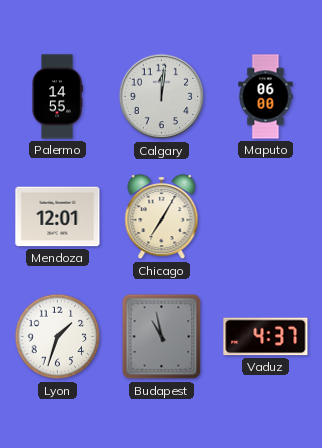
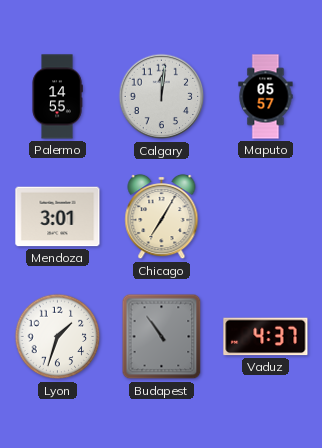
Maputo: 06:00 -> 05:57 (266, 97)
Mendoza: 12:01 -> 3:01 (58, 217)
Budapest: 10:58 -> 10:54 (162, 337)
